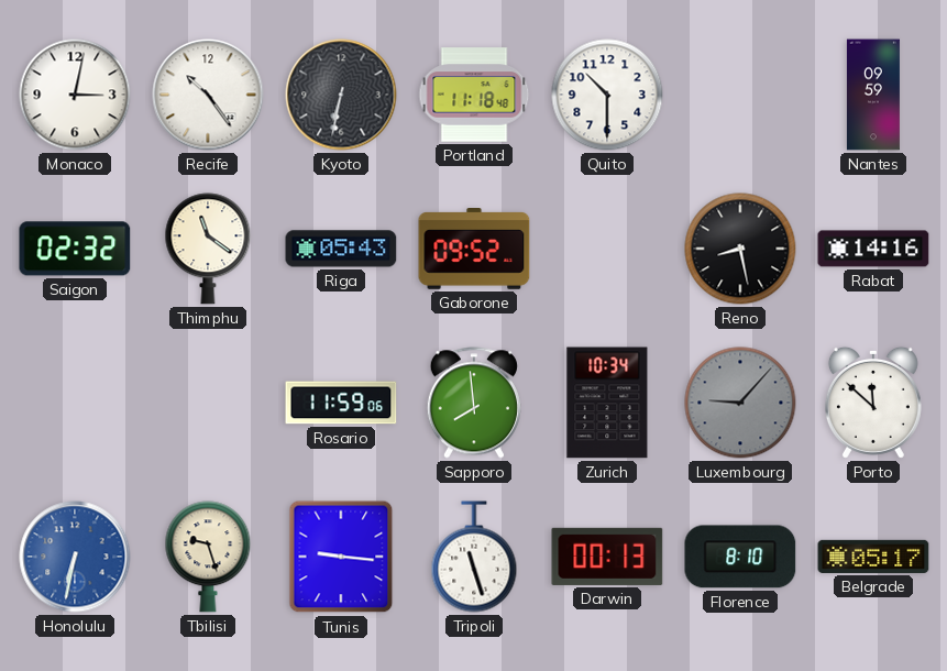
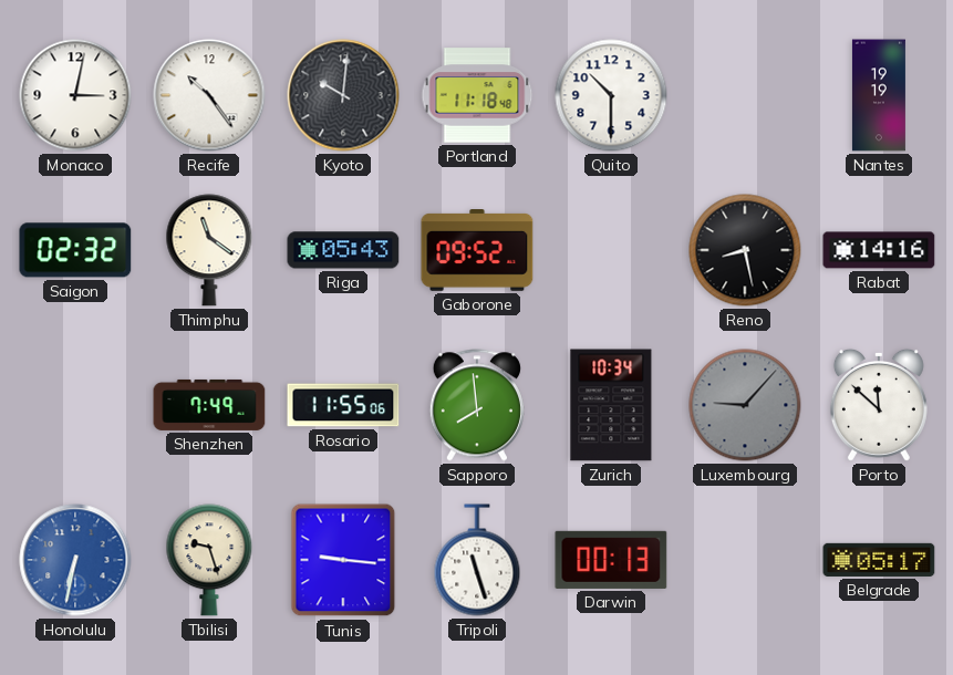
Kyoto: 6:32 -> 10:01 (343, 95)
Nantes: 09:59 -> 19:19 (879, 95)
Shenzhen: none -> 7:49 (209, 405)
Rosario: 11:59 -> 11:55 (343, 405)
Florence: 8:10 -> none (740, 557)
